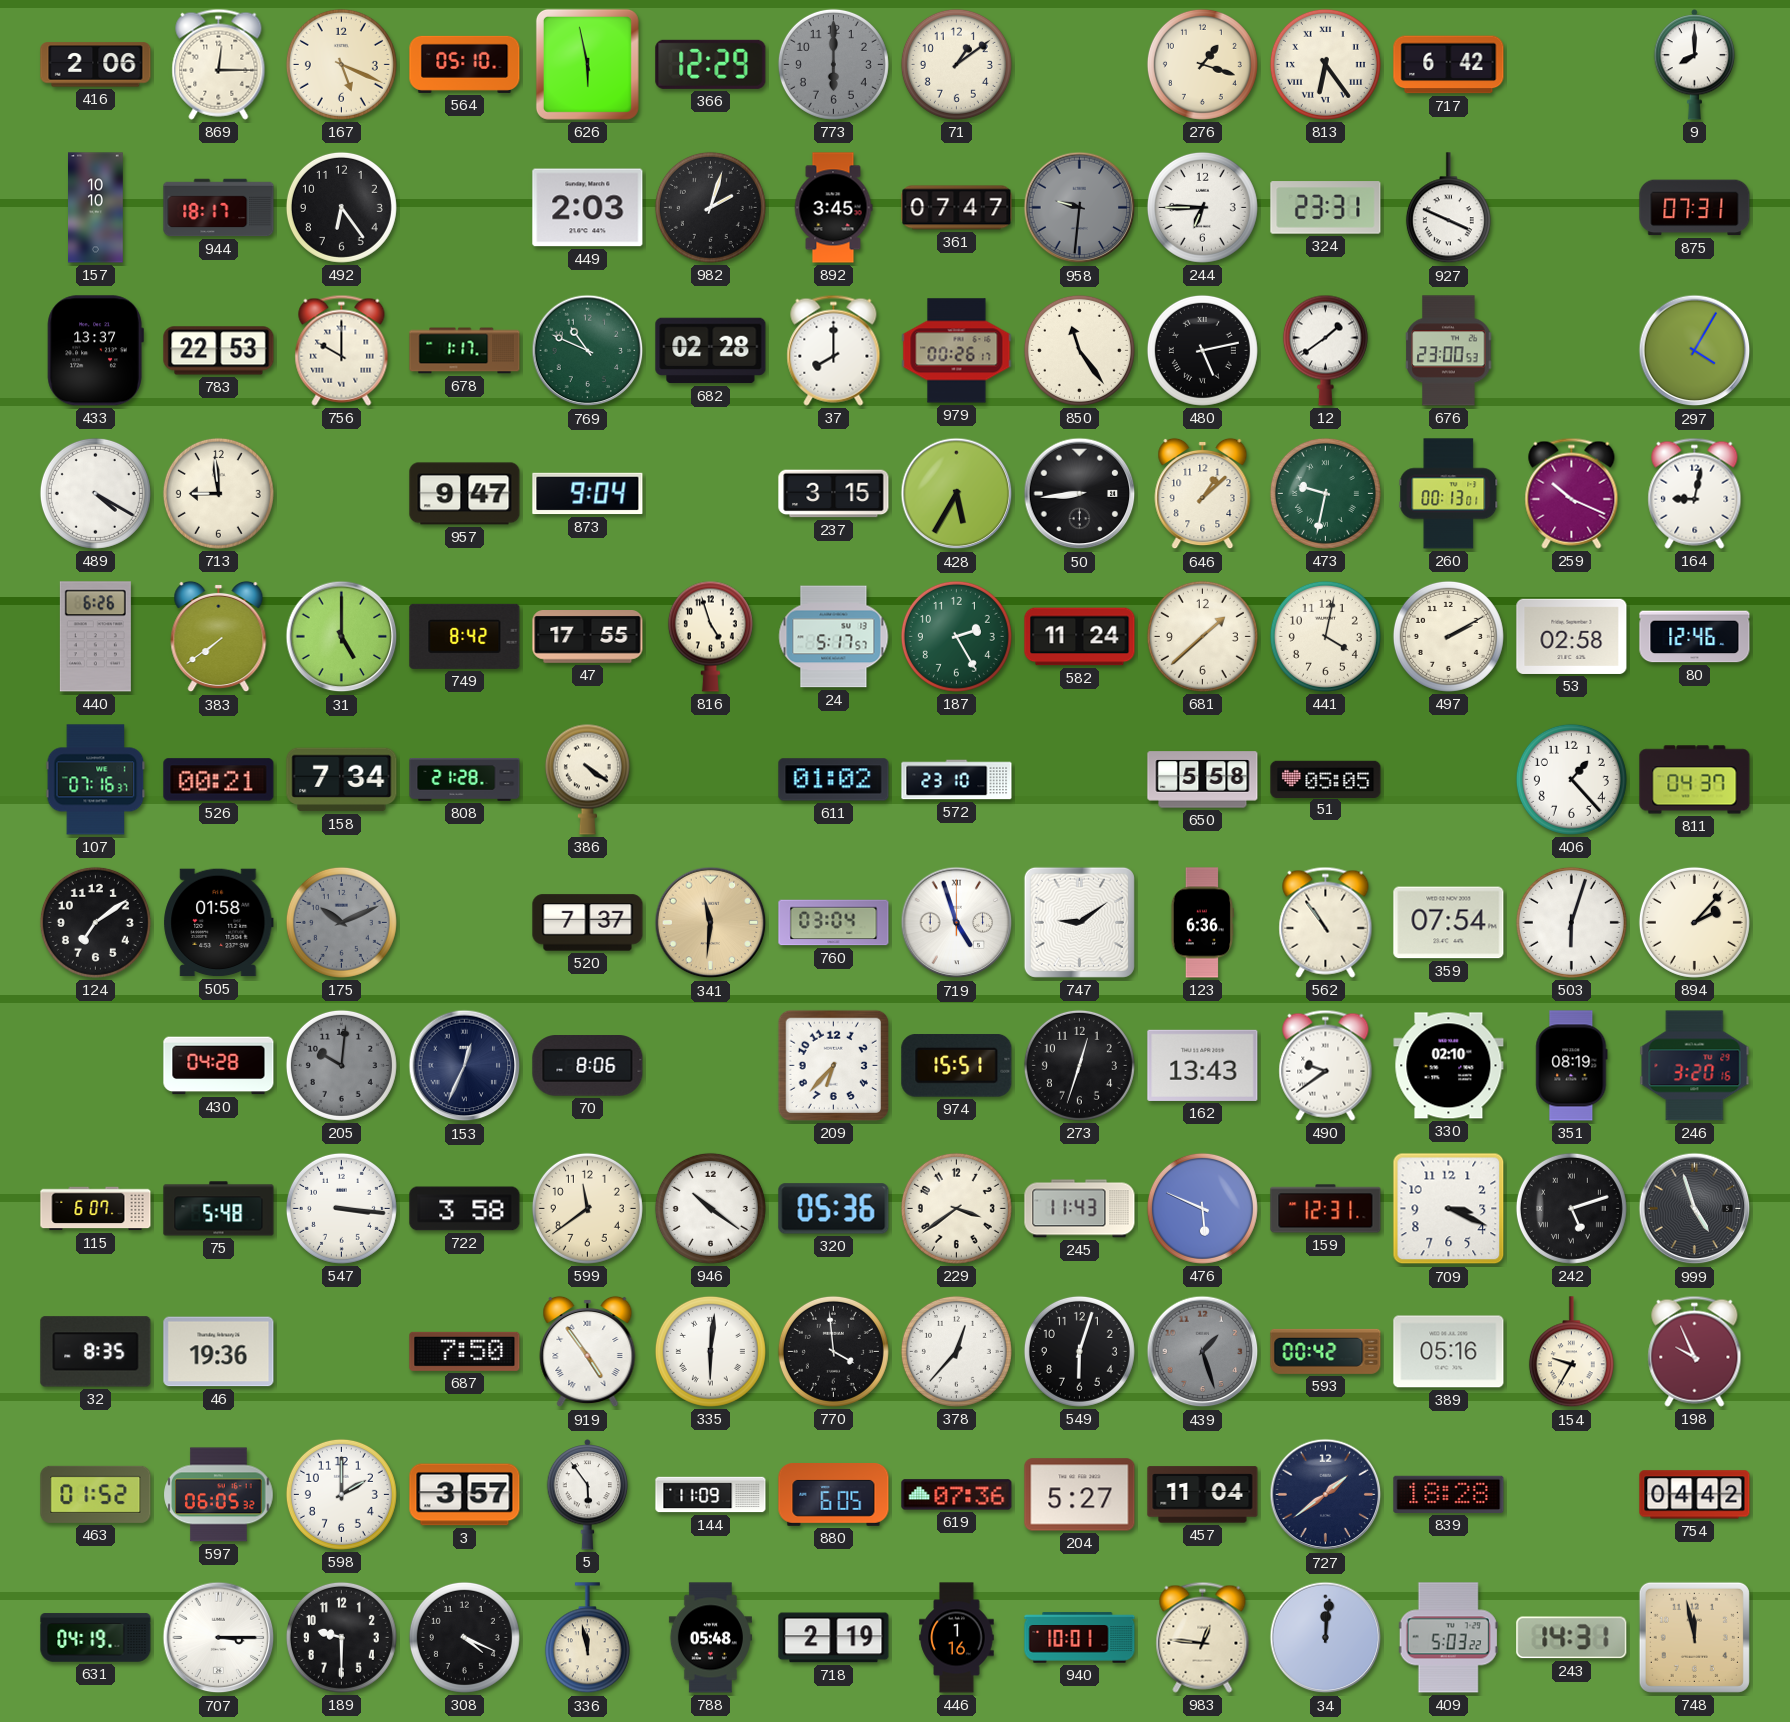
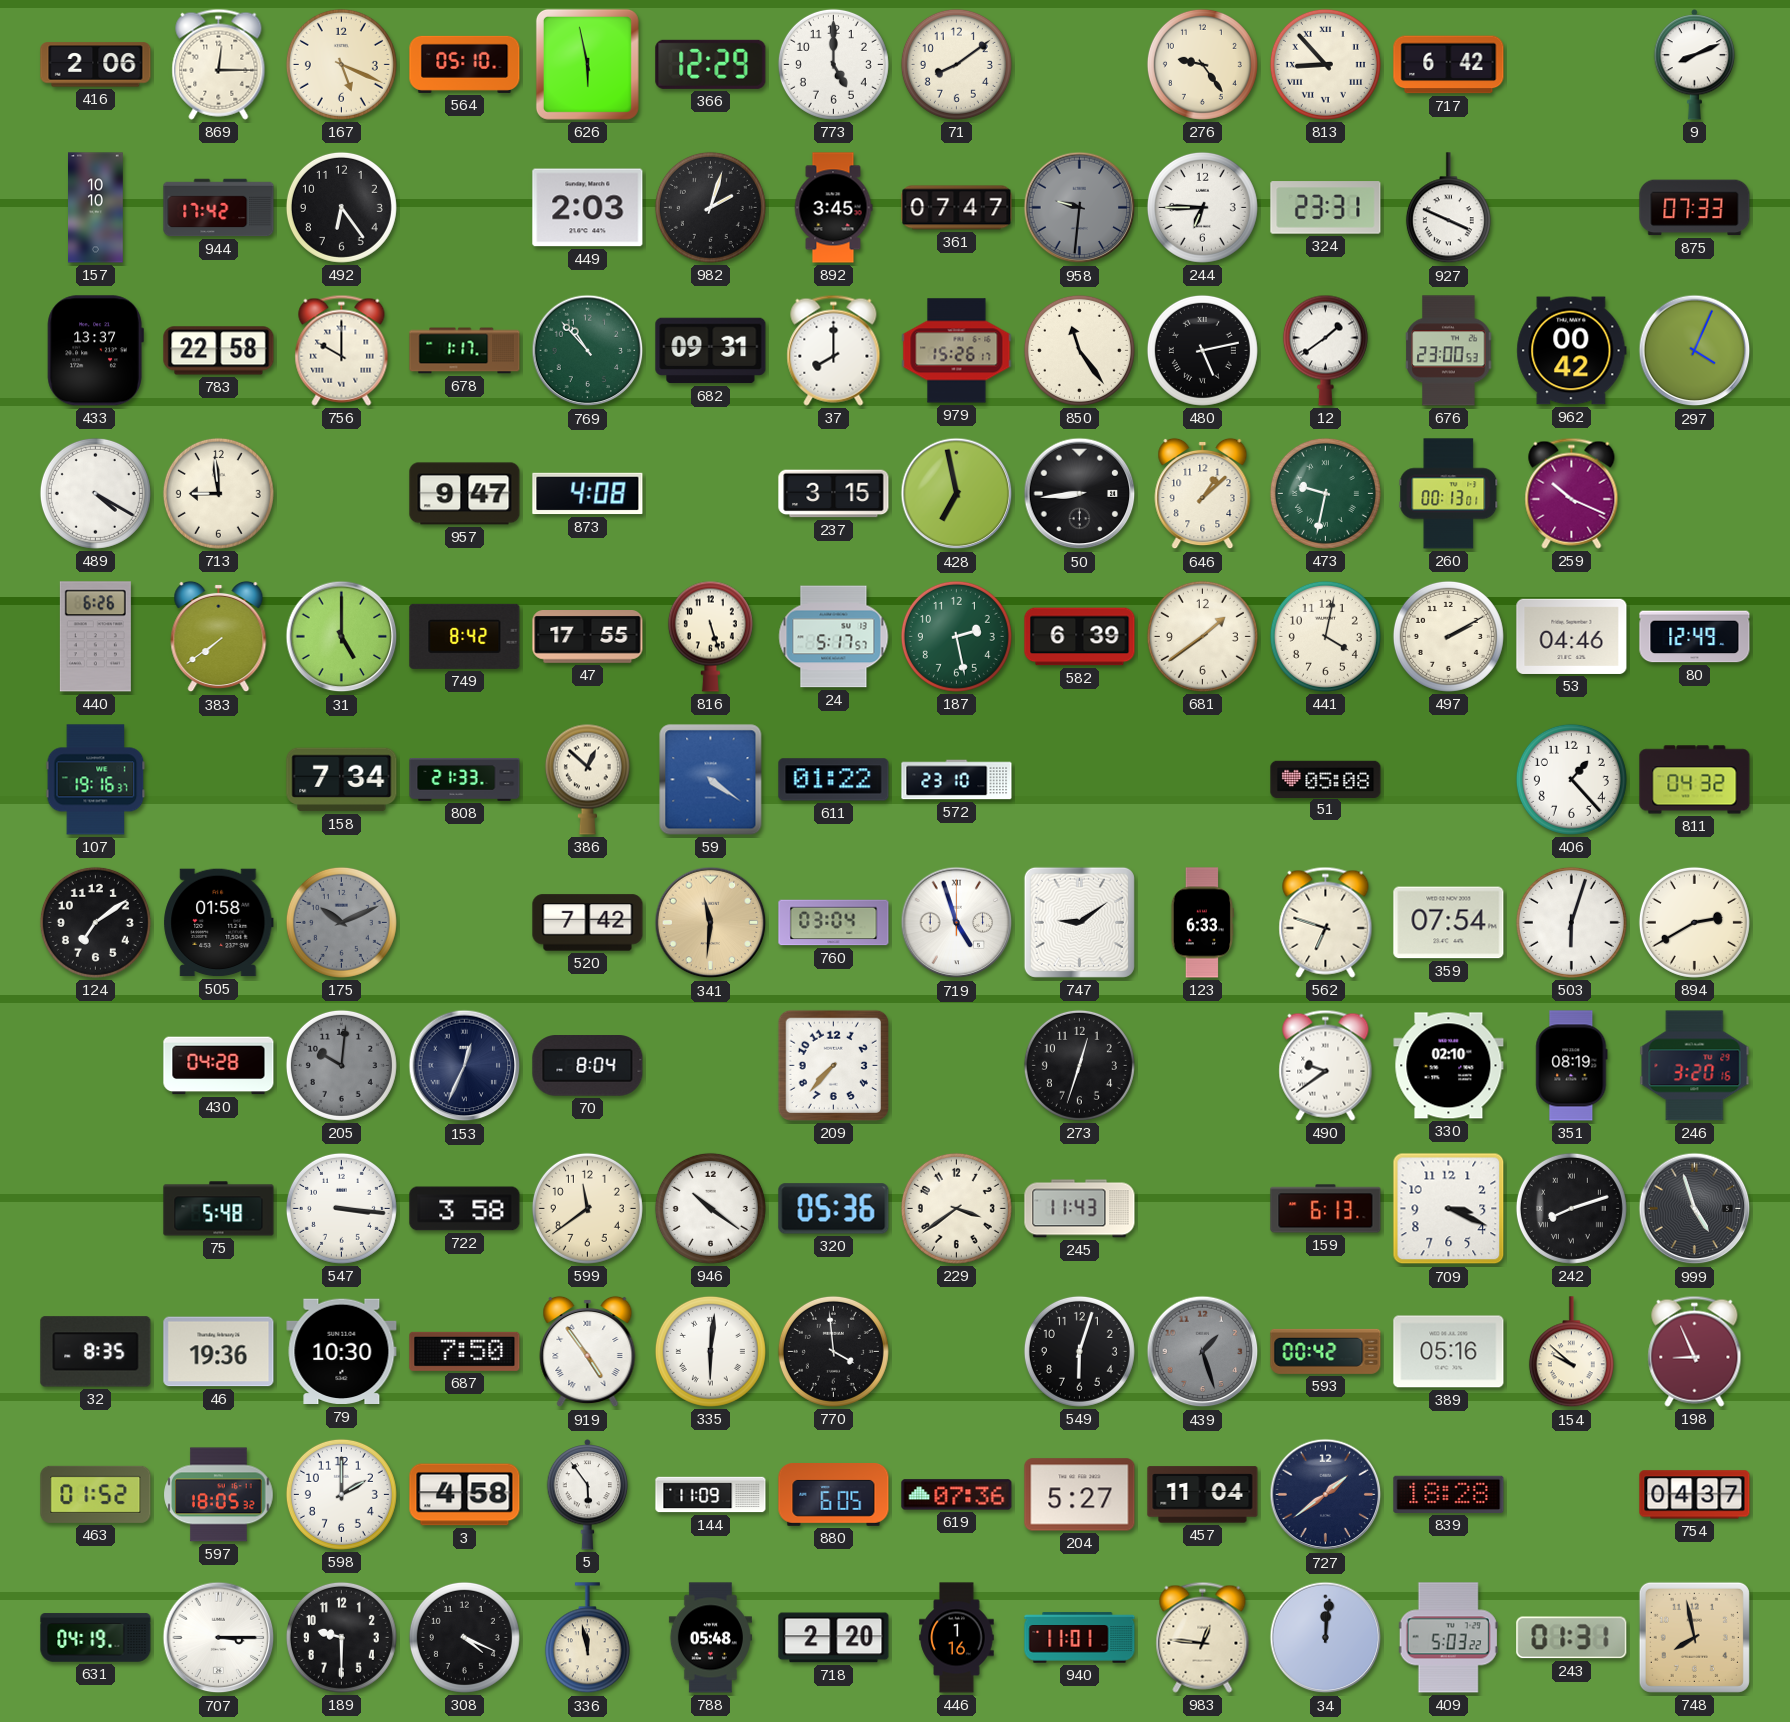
773: 6:00 -> 5:00 (833, 64)
773 dial: grey -> white (833, 64)
71: 1:09 -> 8:09 (956, 64)
276: 1:18 -> 9:24 (1202, 64)
813: 6:24 -> 8:53 (1325, 64)
9: 8:00 -> 8:11 (1695, 65)
944: 18:17 -> 17:42 (219, 208)
875: 07:31 -> 07:33 (1695, 208)
783: 22:53 -> 22:58 (219, 351)
769: 10:49 -> 10:53 (588, 351)
682: 02:28 -> 09:31 (711, 351)
979: 00:26 -> 15:26 (957, 351)
962: none -> 00:42 (1572, 351)
297: 4:05 -> 4:04 (1695, 351)
873: 9:04 -> 4:08 (588, 494)
428: 5:35 -> 6:58 (957, 494)
164: 9:02 -> none (1695, 493)
816: 4:57 -> 5:27 (710, 636)
187: 2:25 -> 2:28 (956, 636)
582: 11:24 -> 6:39 (1080, 637)
681: 1:38 -> 1:39 (1202, 636)
53: 02:58 -> 04:46 (1572, 636)
80: 12:46 -> 12:49 (1695, 637)
107: 07:16 -> 19:16 (96, 780)
526: 00:21 -> none (219, 780)
808: 21:28 -> 21:33 (465, 780)
386: 4:21 -> 12:52 (587, 779)
59: none -> 4:21 (711, 780)
611: 01:02 -> 01:22 (834, 780)
650: 5:58 -> none (1203, 780)
51: 05:05 -> 05:08 (1326, 779)
811: 04:37 -> 04:32 (1695, 780)
520: 7:37 -> 7:42 (588, 923)
123: 6:36 -> 6:33 (1202, 923)
562: 10:54 -> 6:48 (1326, 922)
894: 2:07 -> 2:40 (1694, 922)
70: 8:06 -> 8:04 (588, 1066)
209: 6:37 -> 7:37 (833, 1065)
974: 15:51 -> none (957, 1066)
162: 13:43 -> none (1203, 1065)
115: 6:07 -> none (96, 1209)
476: 5:49 -> none (1202, 1208)
159: 12:31 -> 6:13 (1326, 1209)
242: 5:12 -> 8:12 (1571, 1208)
79: none -> 10:30 (342, 1352)
378: 12:37 -> none (956, 1351)
154: 9:35 -> 9:52 (1571, 1352)
198: 9:56 -> 8:56 (1695, 1351)
597: 06:05 -> 18:05 (219, 1495)
3: 3:57 -> 4:58 (465, 1495)
754: 04:42 -> 04:37 (1695, 1495)
718: 2:19 -> 2:20 (834, 1638)
940: 10:01 -> 11:01 (1080, 1638)
243: 14:31 -> 01:31 (1572, 1638)
748: 11:58 -> 7:58 (1694, 1637)
